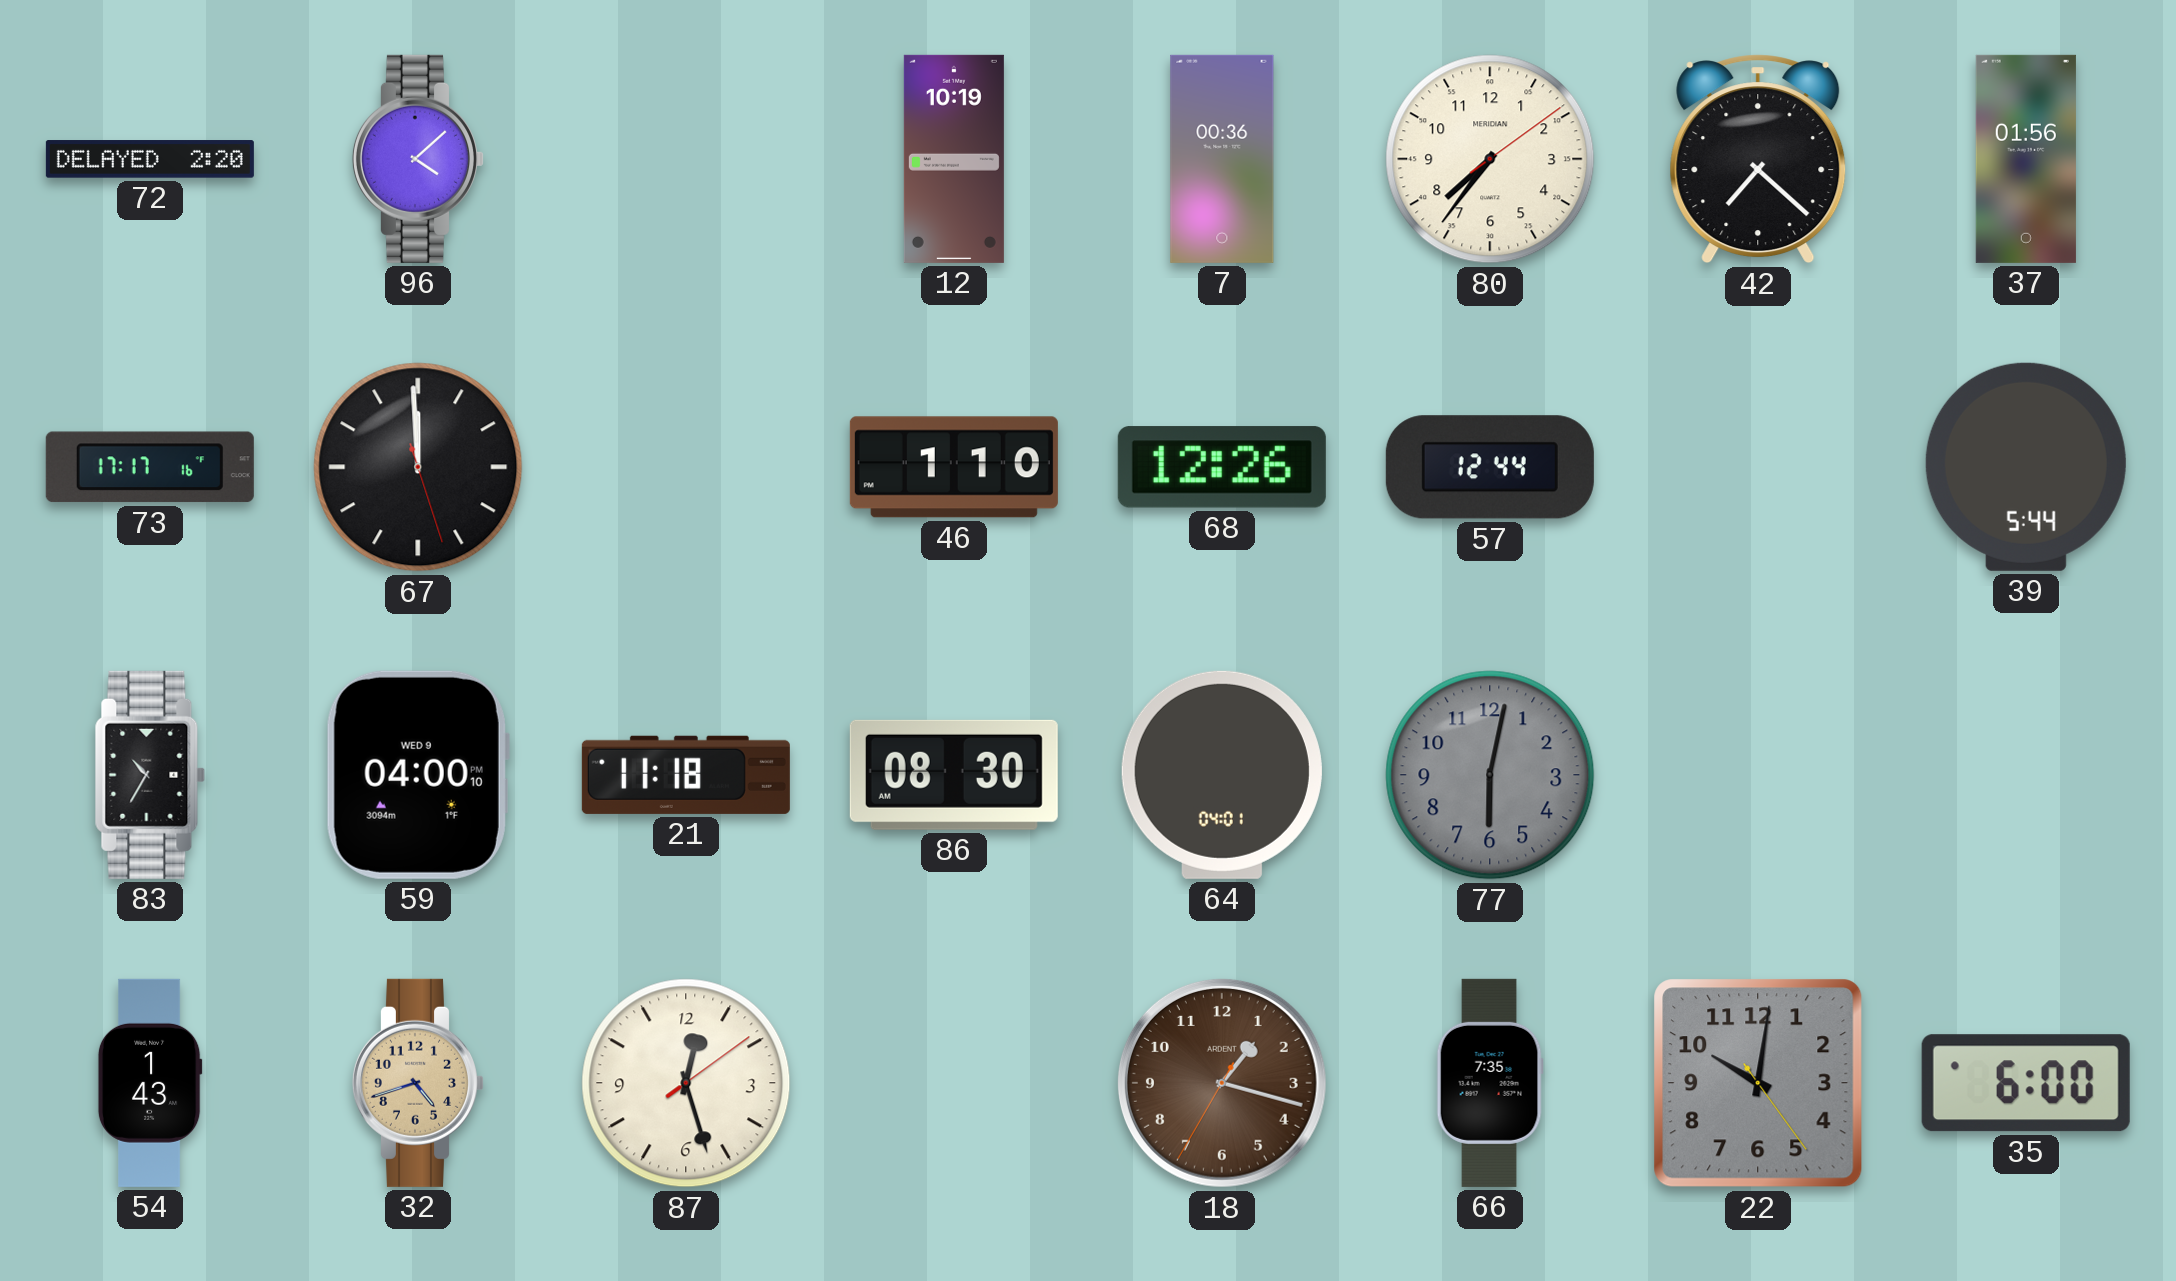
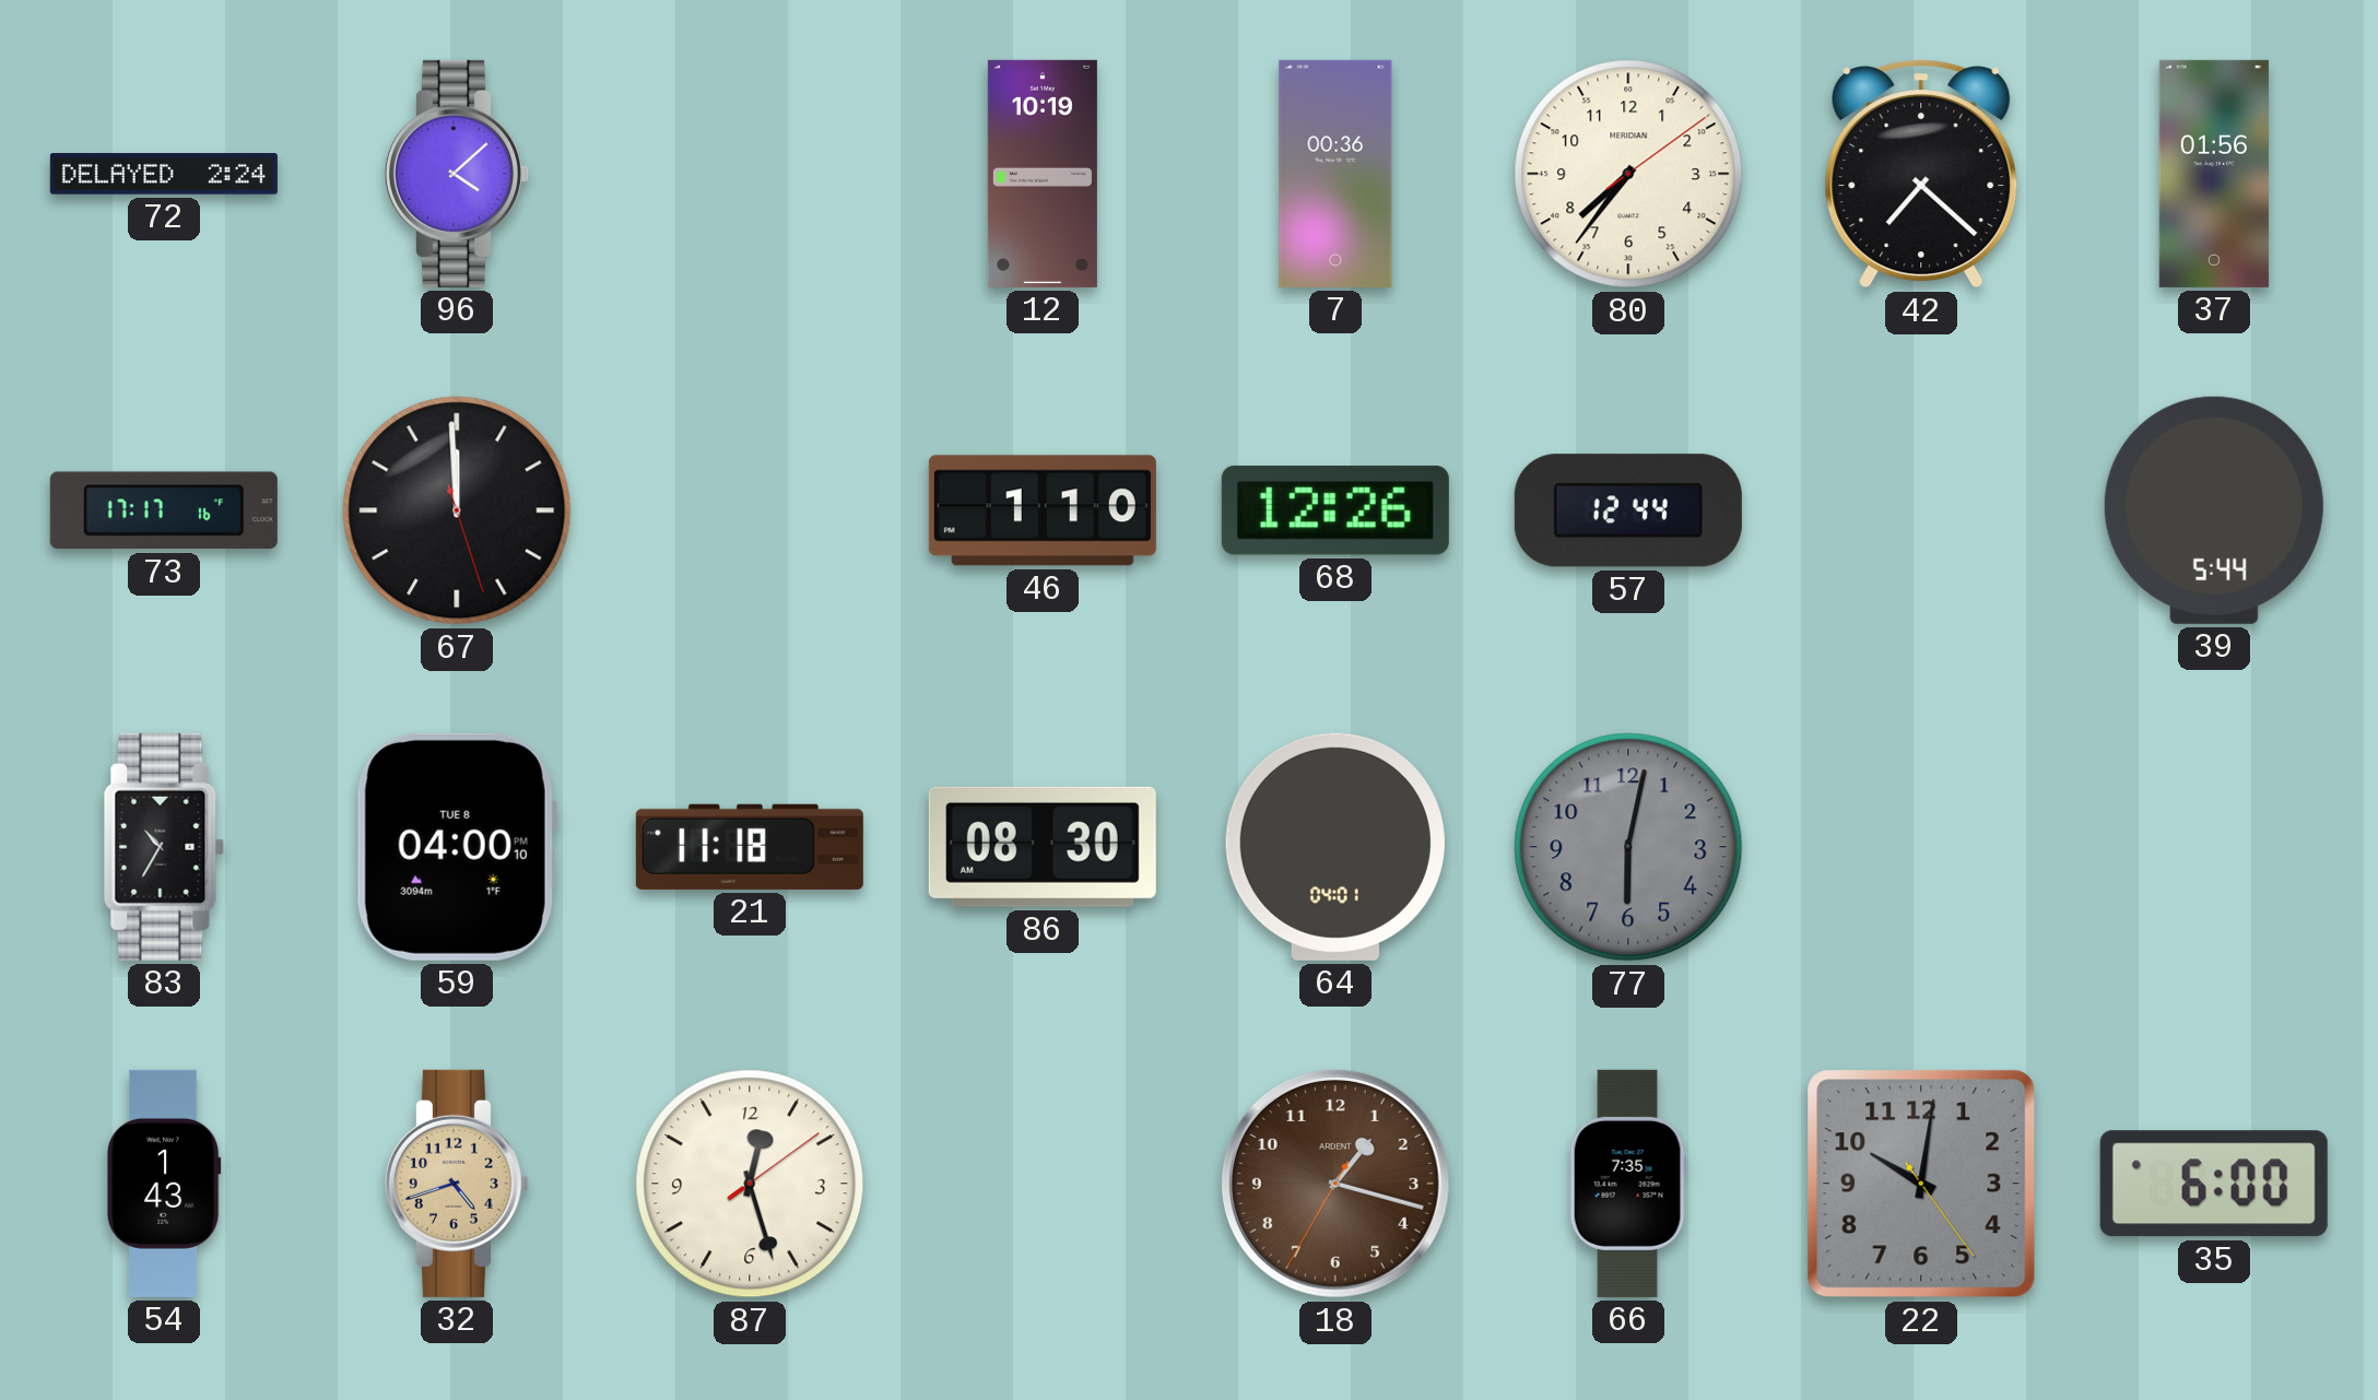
72: 2:20 -> 2:24 (164, 174)
59 date: WED 9 -> TUE 8 (457, 847)
